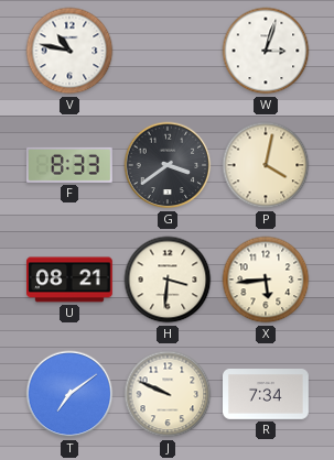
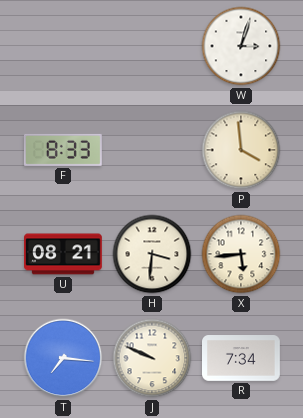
V: 10:47 -> none (69, 51)
G: 3:39 -> none (168, 165)
P: 4:02 -> 3:59 (241, 150)
T: 7:09 -> 7:16 (63, 358)
